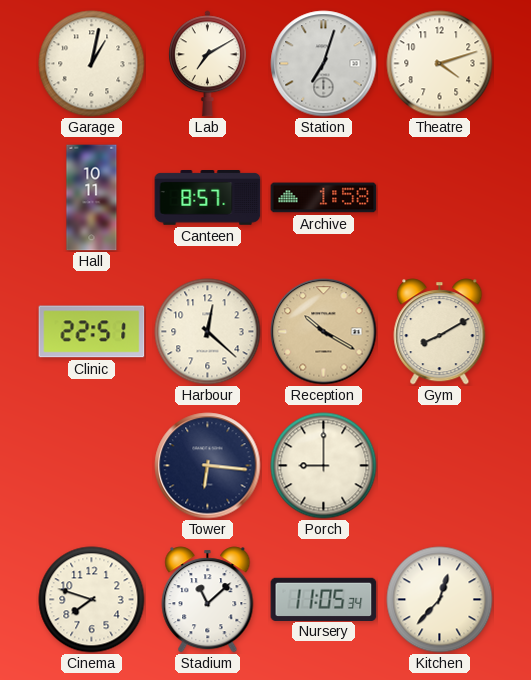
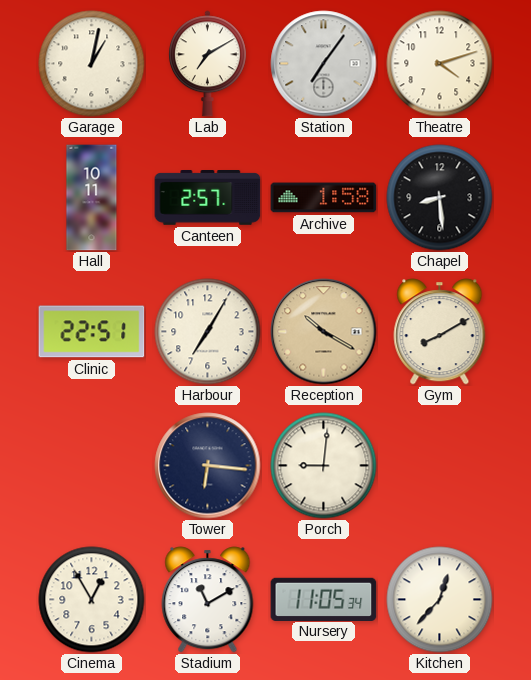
Station: 7:03 -> 7:06 (324, 64)
Canteen: 8:57 -> 2:57 (208, 198)
Chapel: none -> 8:29 (440, 198)
Harbour: 12:22 -> 7:05 (208, 332)
Porch: 9:00 -> 9:01 (324, 466)
Cinema: 7:48 -> 12:55 (92, 600)
Stadium: 11:08 -> 11:10 (208, 600)
